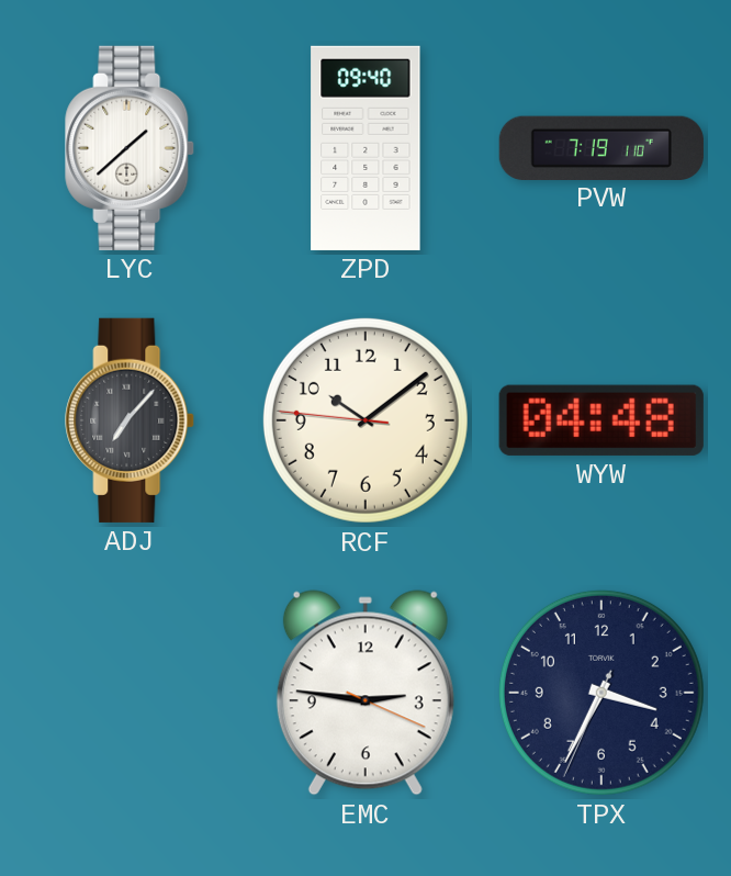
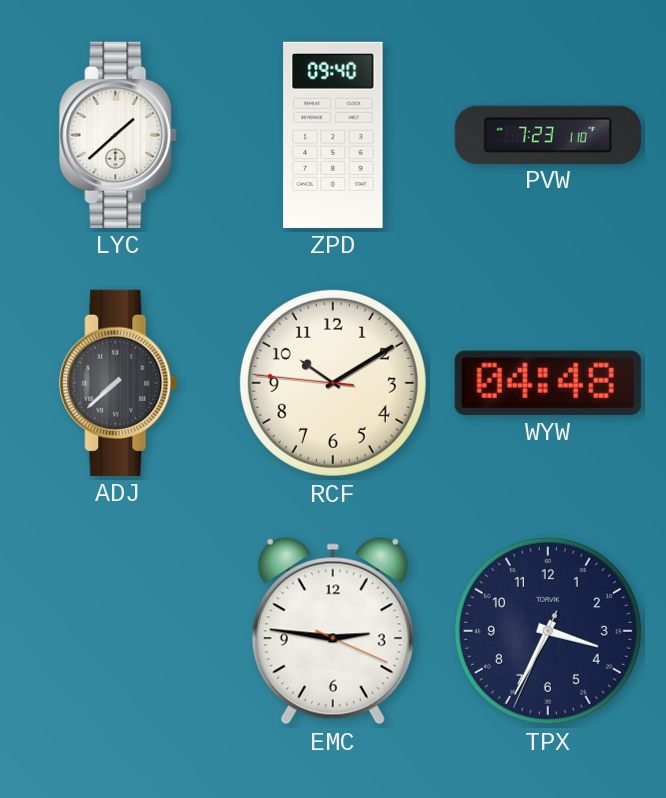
PVW: 7:19 -> 7:23 (548, 134)
ADJ: 7:07 -> 7:38 (119, 383)
RCF: 10:08 -> 10:09 (333, 383)
